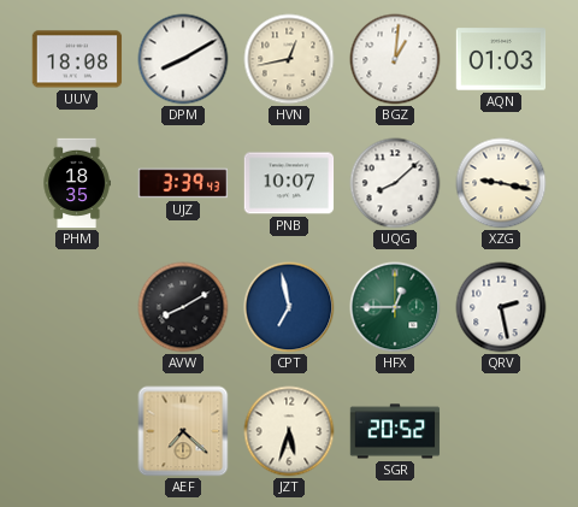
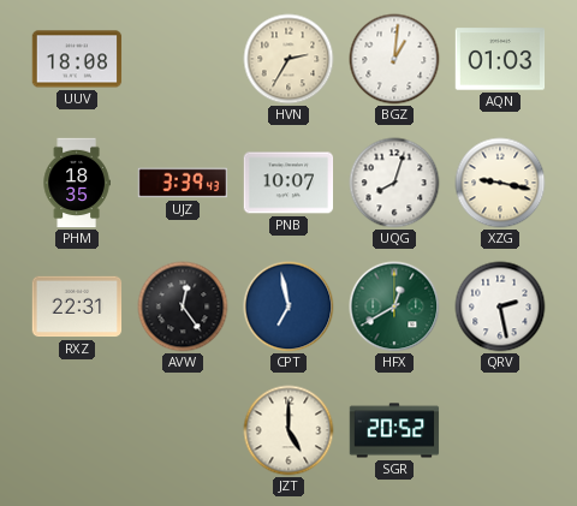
DPM: 8:10 -> none (183, 59)
HVN: 12:43 -> 2:35 (288, 59)
UQG: 8:08 -> 8:03 (394, 183)
RXZ: none -> 22:31 (77, 306)
AVW: 8:10 -> 12:24 (183, 306)
HFX: 12:45 -> 12:40 (394, 306)
AEF: 7:22 -> none (183, 431)
JZT: 5:33 -> 5:00 (288, 430)
